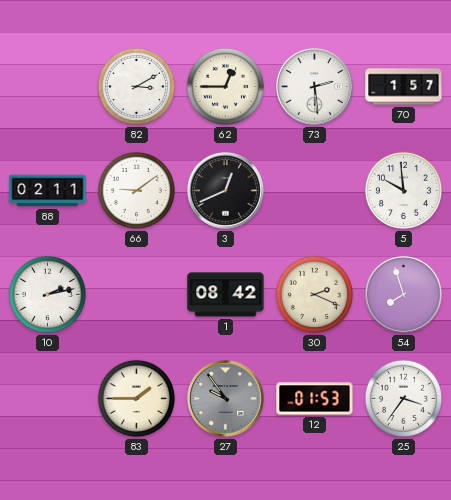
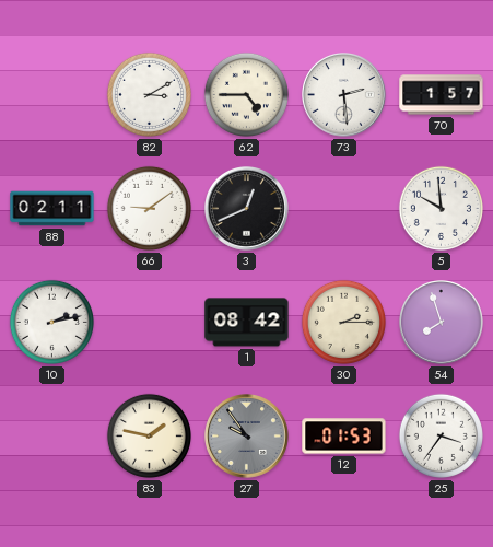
62: 12:45 -> 4:45 (246, 94)
30: 2:19 -> 2:15 (343, 322)
83: 1:45 -> 1:47 (149, 435)
